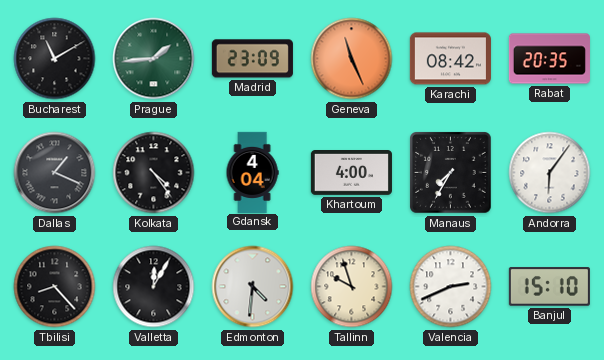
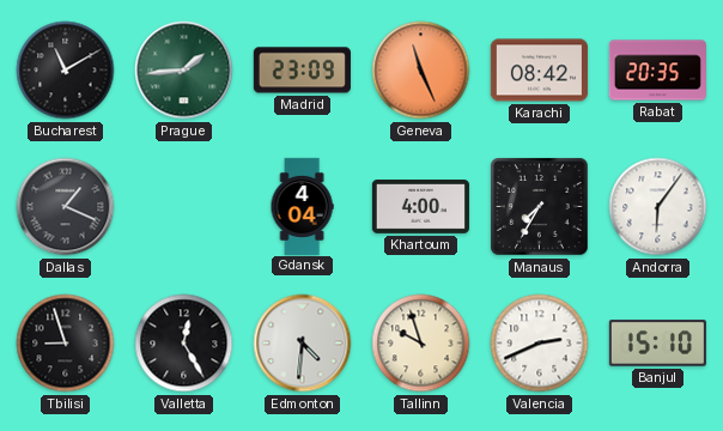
Kolkata: 4:24 -> none (154, 173)
Tbilisi: 8:23 -> 8:57 (66, 344)
Valletta: 12:05 -> 12:25 (184, 344)
